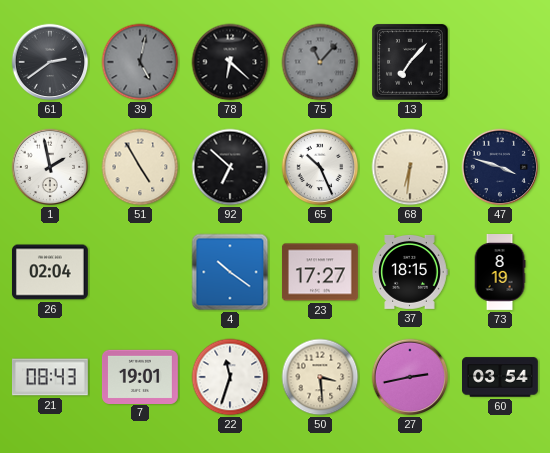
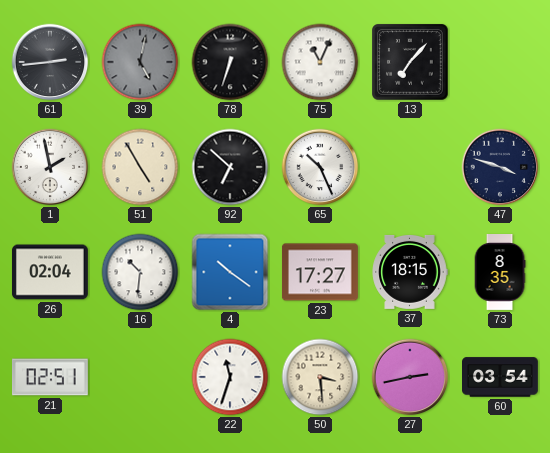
61: 2:39 -> 2:44 (50, 62)
78: 6:22 -> 6:33 (230, 62)
75: 11:07 -> 11:04 (320, 62)
75 dial: grey -> white (320, 62)
68: 6:31 -> none (410, 167)
16: none -> 10:31 (140, 272)
73: 8:19 -> 8:35 (500, 273)
21: 08:43 -> 02:51 (51, 377)
7: 19:01 -> none (140, 376)
